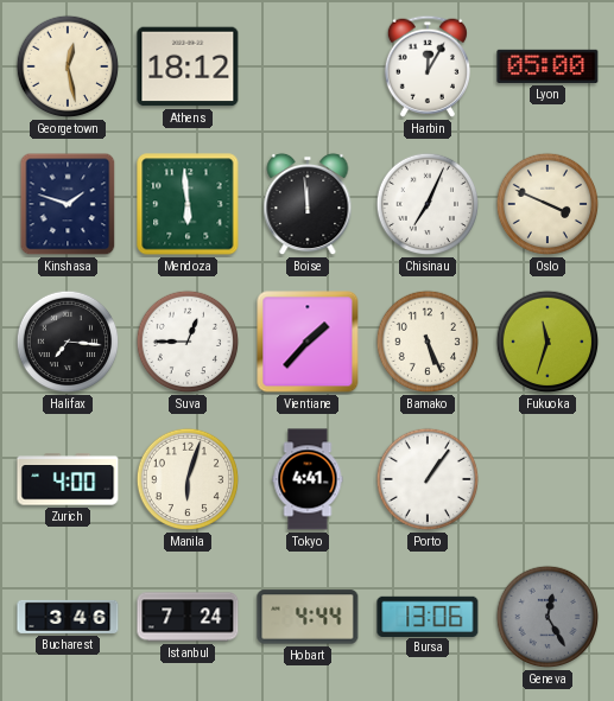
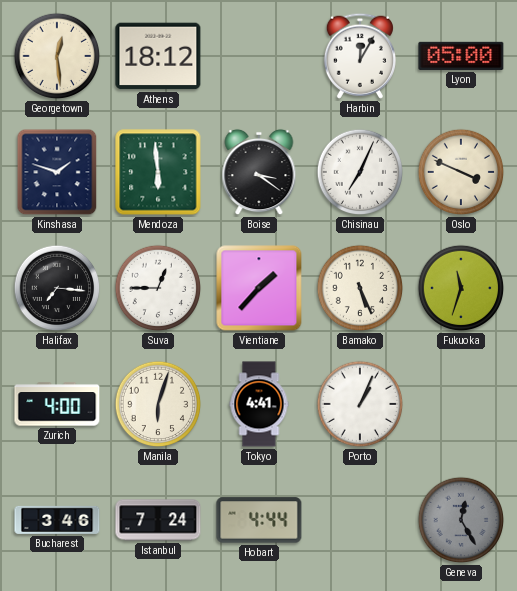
Georgetown: 12:28 -> 12:29 (57, 56)
Boise: 11:59 -> 3:21 (259, 172)
Porto: 1:06 -> 1:04 (360, 404)
Bursa: 13:06 -> none (428, 616)
